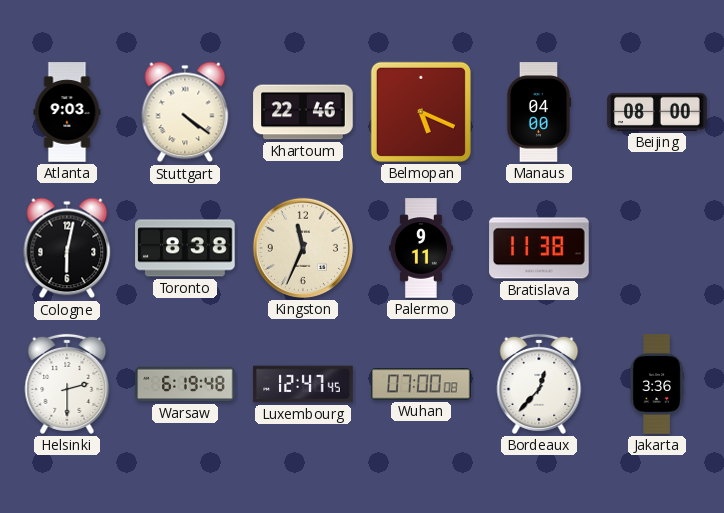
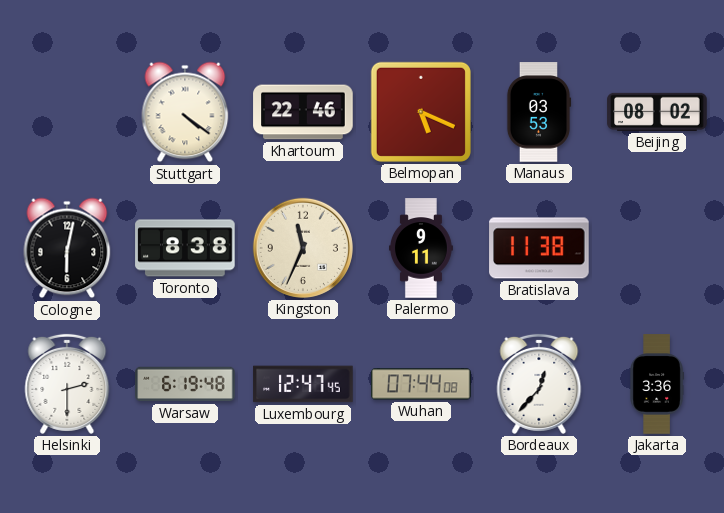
Atlanta: 9:03 -> none (67, 112)
Manaus: 04:00 -> 03:53 (539, 112)
Beijing: 08:00 -> 08:02 (657, 112)
Wuhan: 07:00 -> 07:44 (421, 384)
